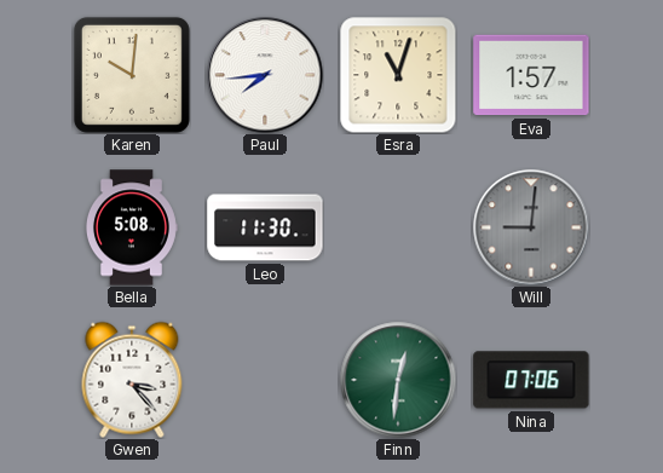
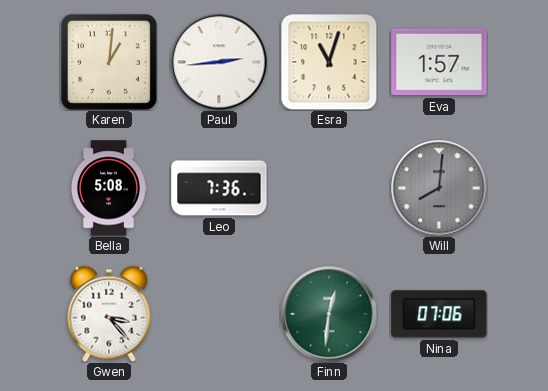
Karen: 10:01 -> 1:01 (109, 62)
Paul: 7:44 -> 2:44 (219, 62)
Leo: 11:30 -> 7:36 (219, 188)
Will: 9:01 -> 8:01 (439, 188)
